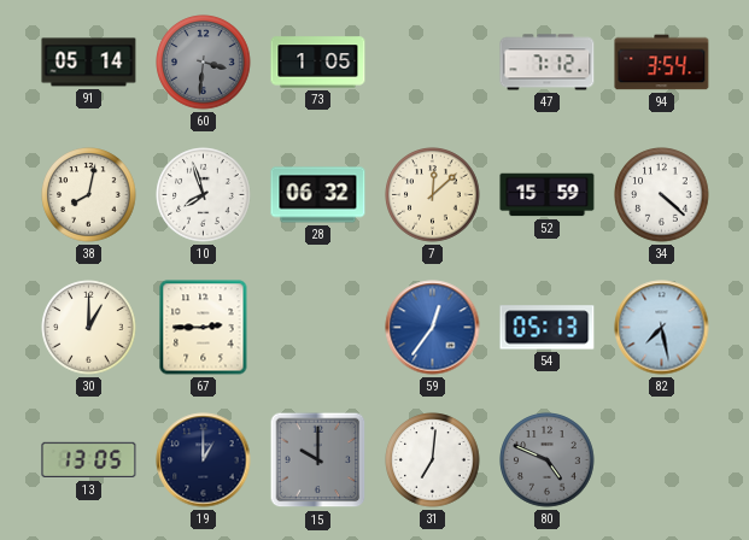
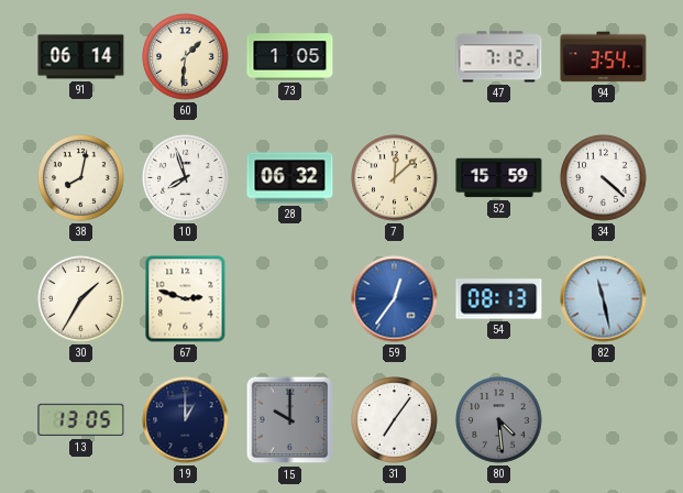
91: 05:14 -> 06:14 (81, 57)
60: 3:31 -> 1:31 (186, 57)
60 dial: grey -> cream (186, 57)
30: 1:00 -> 1:35 (81, 299)
67: 2:45 -> 2:48 (186, 299)
54: 05:13 -> 08:13 (499, 299)
82: 7:28 -> 11:28 (604, 299)
31: 7:01 -> 7:06 (395, 420)
80: 4:49 -> 4:29 (499, 420)
